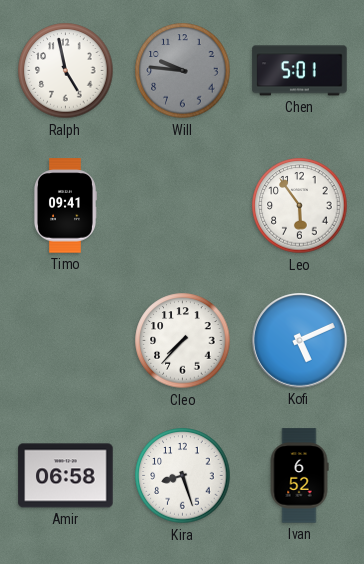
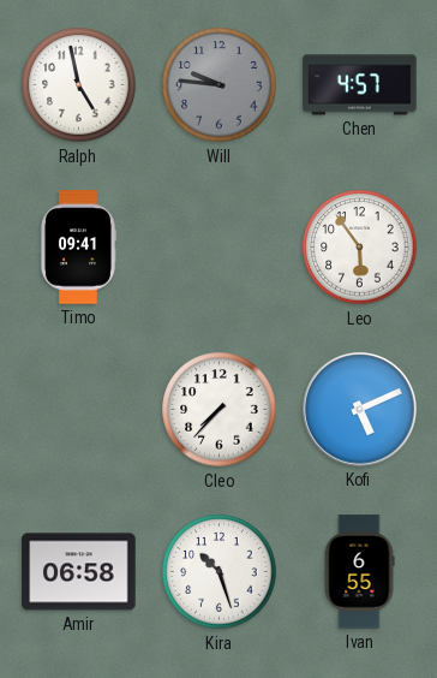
Chen: 5:01 -> 4:57 (360, 85)
Kira: 8:27 -> 10:27 (220, 572)
Ivan: 6:52 -> 6:55 (359, 572)
